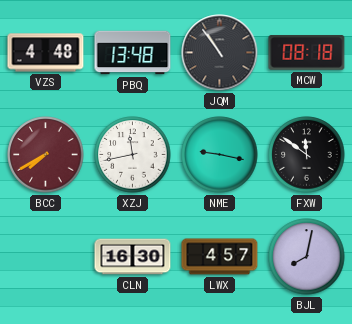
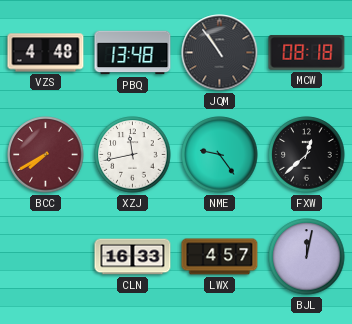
NME: 9:17 -> 9:24 (220, 155)
FXW: 11:51 -> 12:38 (307, 155)
CLN: 16:30 -> 16:33 (133, 257)
BJL: 8:02 -> 12:02 (307, 257)
